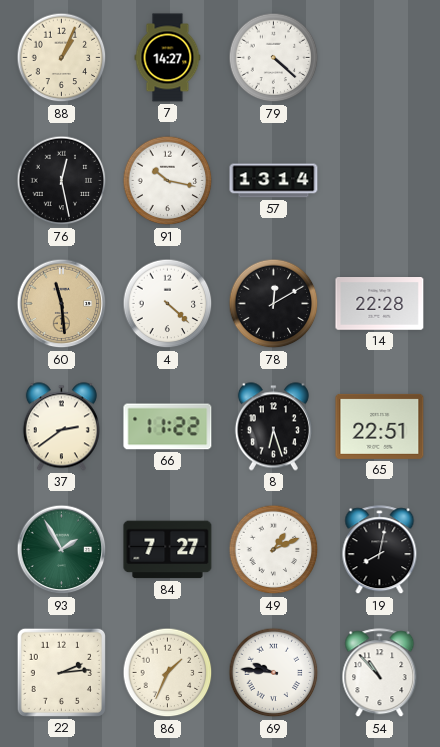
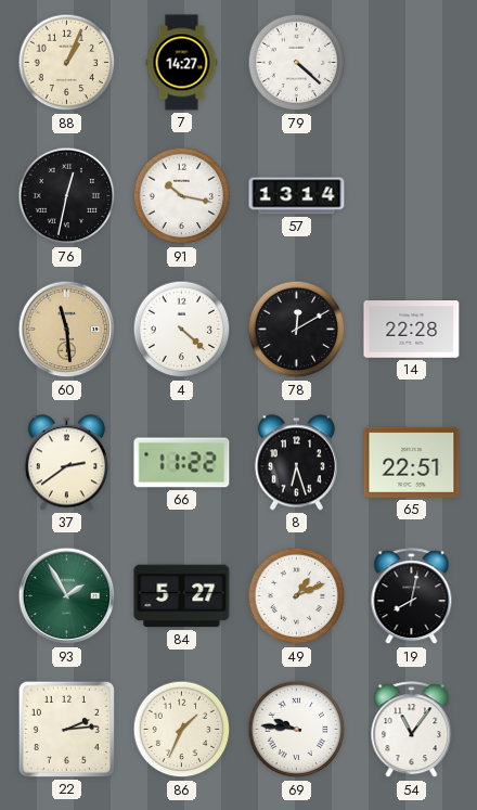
76: 12:28 -> 12:32 (67, 196)
84: 7:27 -> 5:27 (182, 596)
54: 10:53 -> 11:06 (412, 730)
